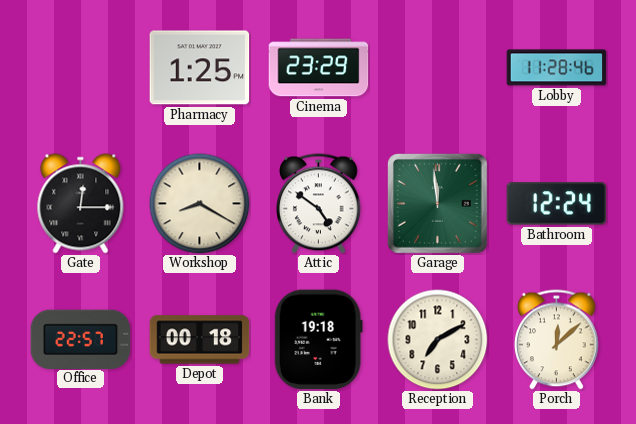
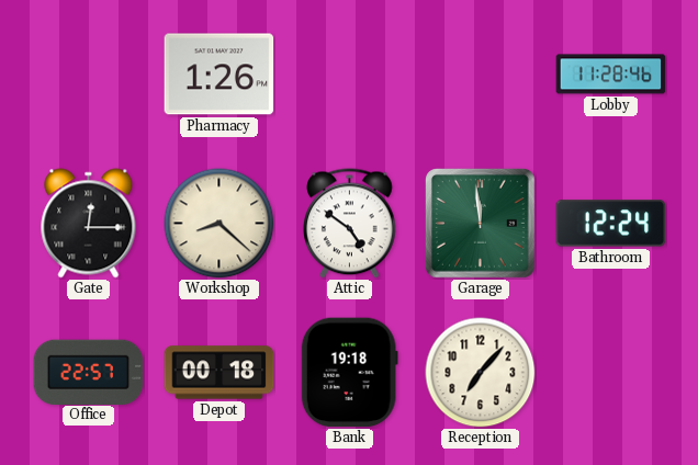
Pharmacy: 1:25 -> 1:26 (219, 75)
Cinema: 23:29 -> none (319, 68)
Workshop: 8:20 -> 8:22 (219, 224)
Reception: 7:10 -> 7:07 (481, 373)
Porch: 12:08 -> none (557, 340)
